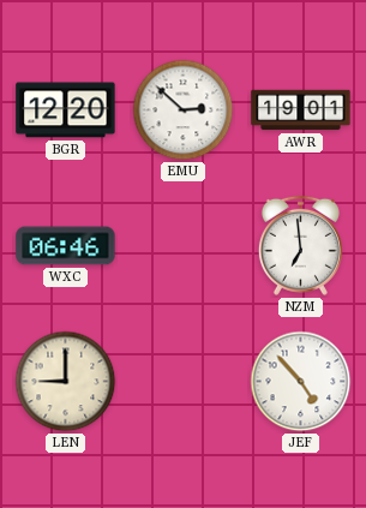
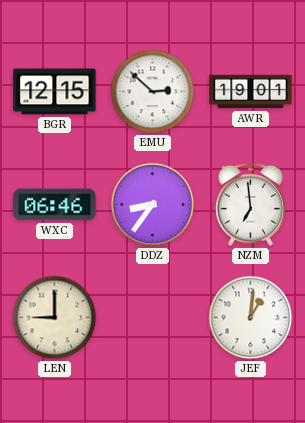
BGR: 12:20 -> 12:15 (55, 92)
DDZ: none -> 8:36 (153, 205)
JEF: 4:53 -> 1:01 (251, 318)
